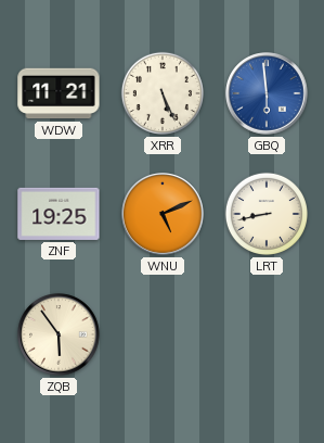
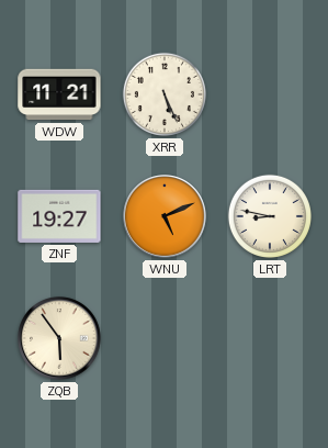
GBQ: 5:59 -> none (267, 93)
ZNF: 19:25 -> 19:27 (59, 216)
LRT: 8:43 -> 8:47 (270, 216)
